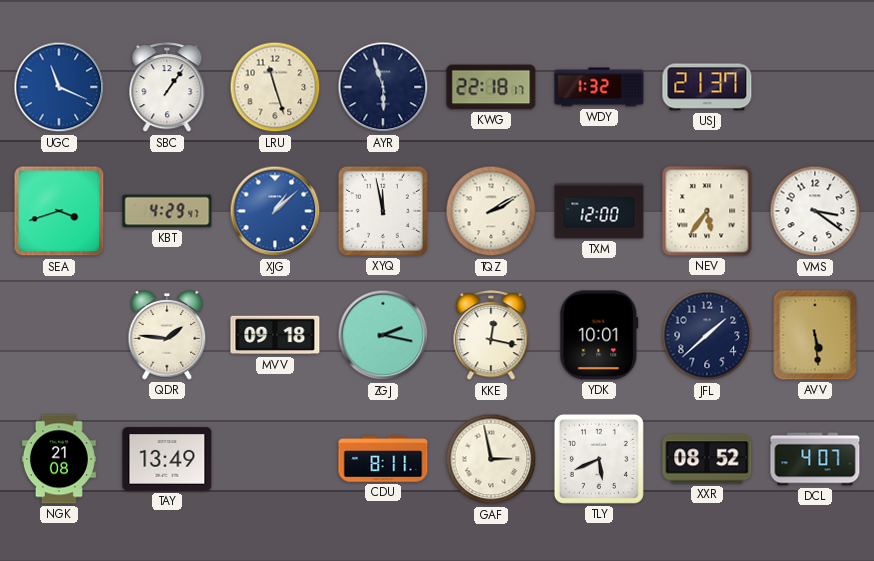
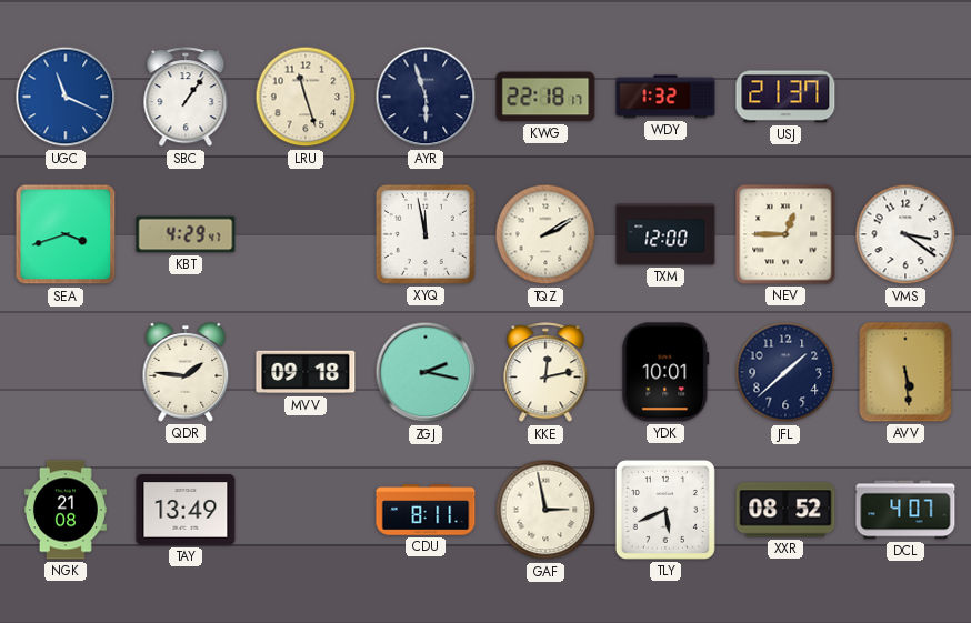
XJG: 1:08 -> none (275, 211)
NEV: 5:36 -> 12:45 (785, 234)
KKE: 12:17 -> 12:13 (545, 373)
